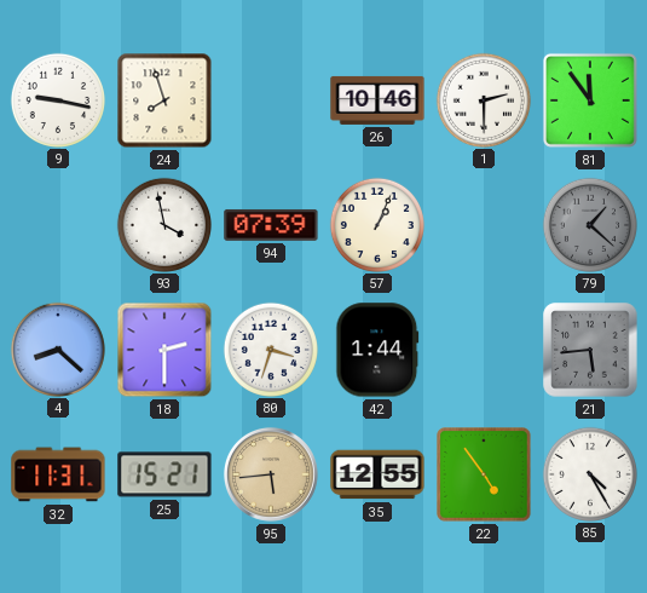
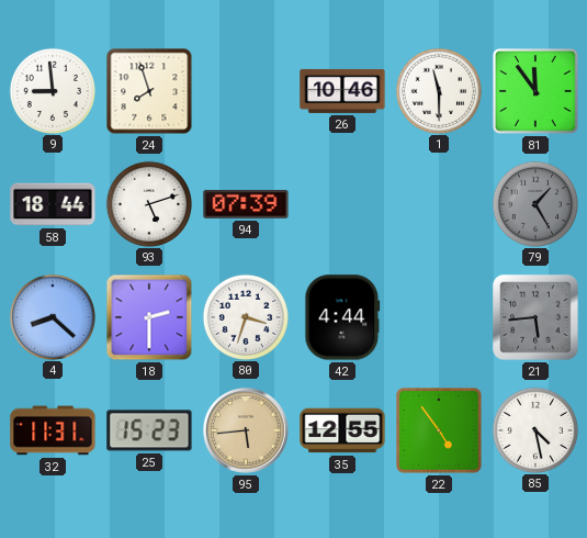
9: 9:17 -> 8:59 (52, 90)
1: 2:30 -> 11:30 (438, 90)
58: none -> 18:44 (53, 204)
93: 3:58 -> 5:12 (148, 203)
57: 1:04 -> none (376, 224)
79: 1:22 -> 1:25 (534, 203)
42: 1:44 -> 4:44 (342, 317)
25: 15:21 -> 15:23 (149, 430)
85: 4:25 -> 4:28 (534, 429)
